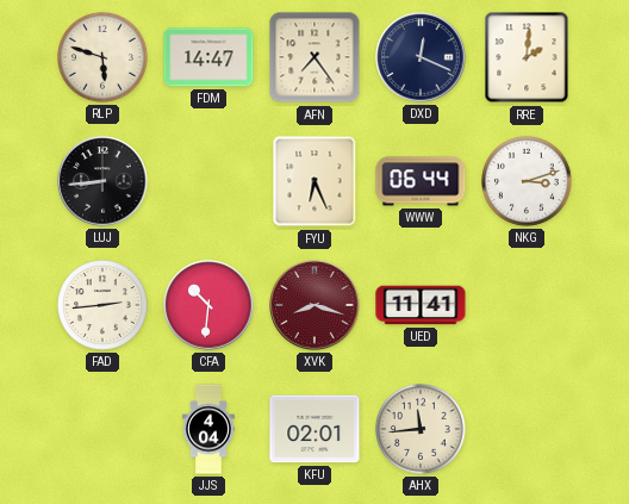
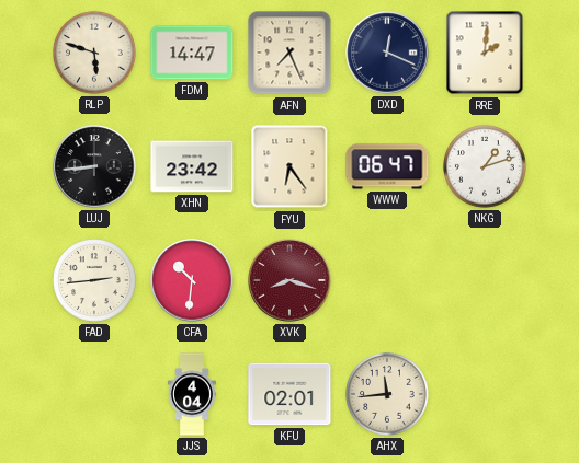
AFN: 7:24 -> 7:26 (289, 53)
XHN: none -> 23:42 (192, 166)
FYU: 6:26 -> 6:24 (289, 166)
WWW: 06:44 -> 06:47 (387, 166)
NKG: 3:12 -> 1:12 (486, 167)
UED: 11:41 -> none (421, 305)
